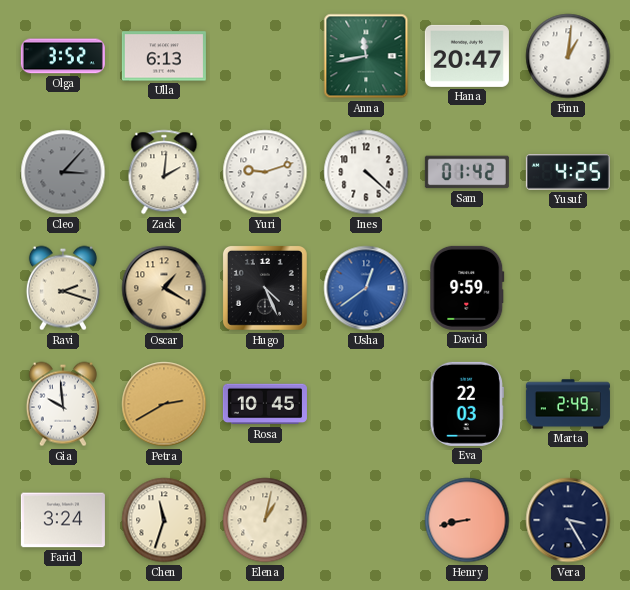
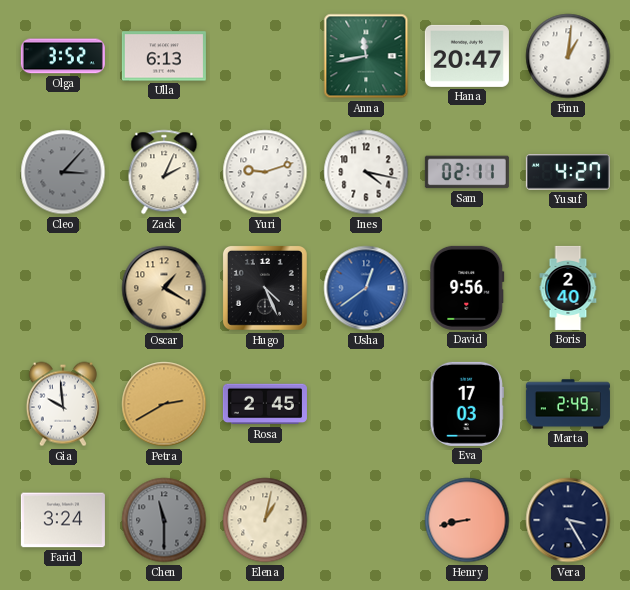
Zack: 2:01 -> 2:04 (164, 172)
Ines: 4:22 -> 4:17 (366, 172)
Sam: 01:42 -> 02:11 (467, 172)
Yusuf: 4:25 -> 4:27 (568, 172)
Ravi: 2:18 -> none (63, 288)
David: 9:59 -> 9:56 (467, 288)
Boris: none -> 2:40 (568, 288)
Rosa: 10:45 -> 2:45 (265, 404)
Eva: 22:03 -> 17:03 (466, 404)
Chen: 11:33 -> 11:30 (164, 520)
Chen dial: cream -> grey (164, 520)
